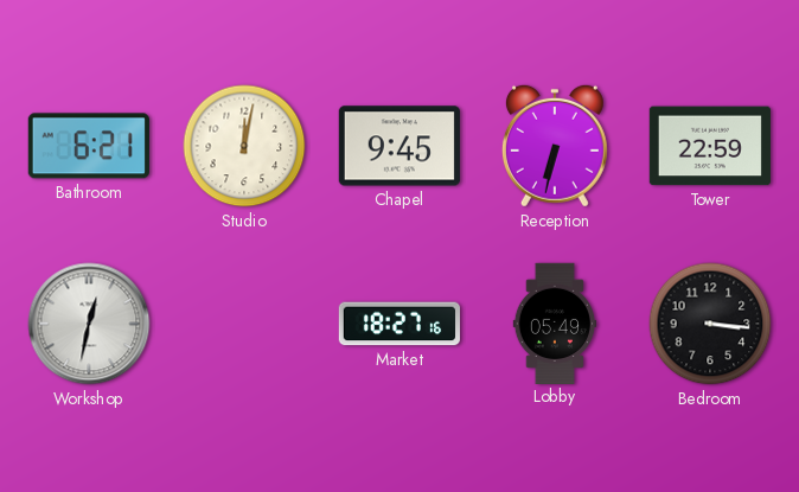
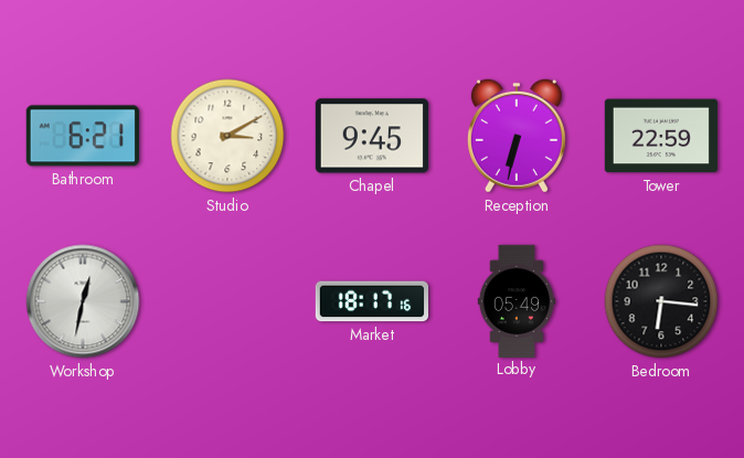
Studio: 12:02 -> 3:10 (227, 136)
Market: 18:27 -> 18:17 (371, 301)
Bedroom: 3:16 -> 6:16 (661, 301)
